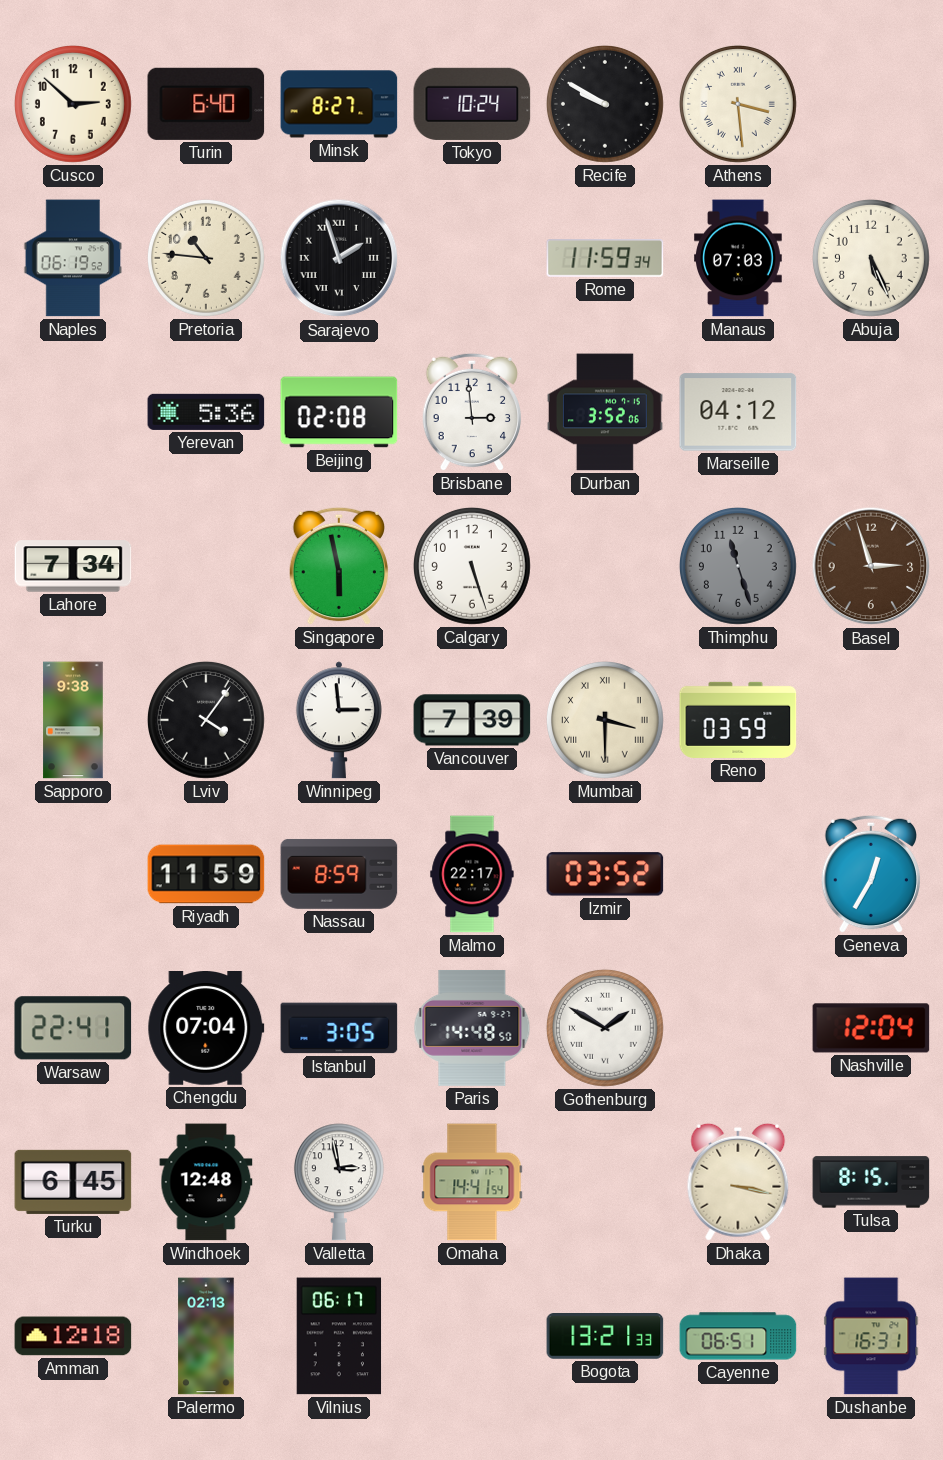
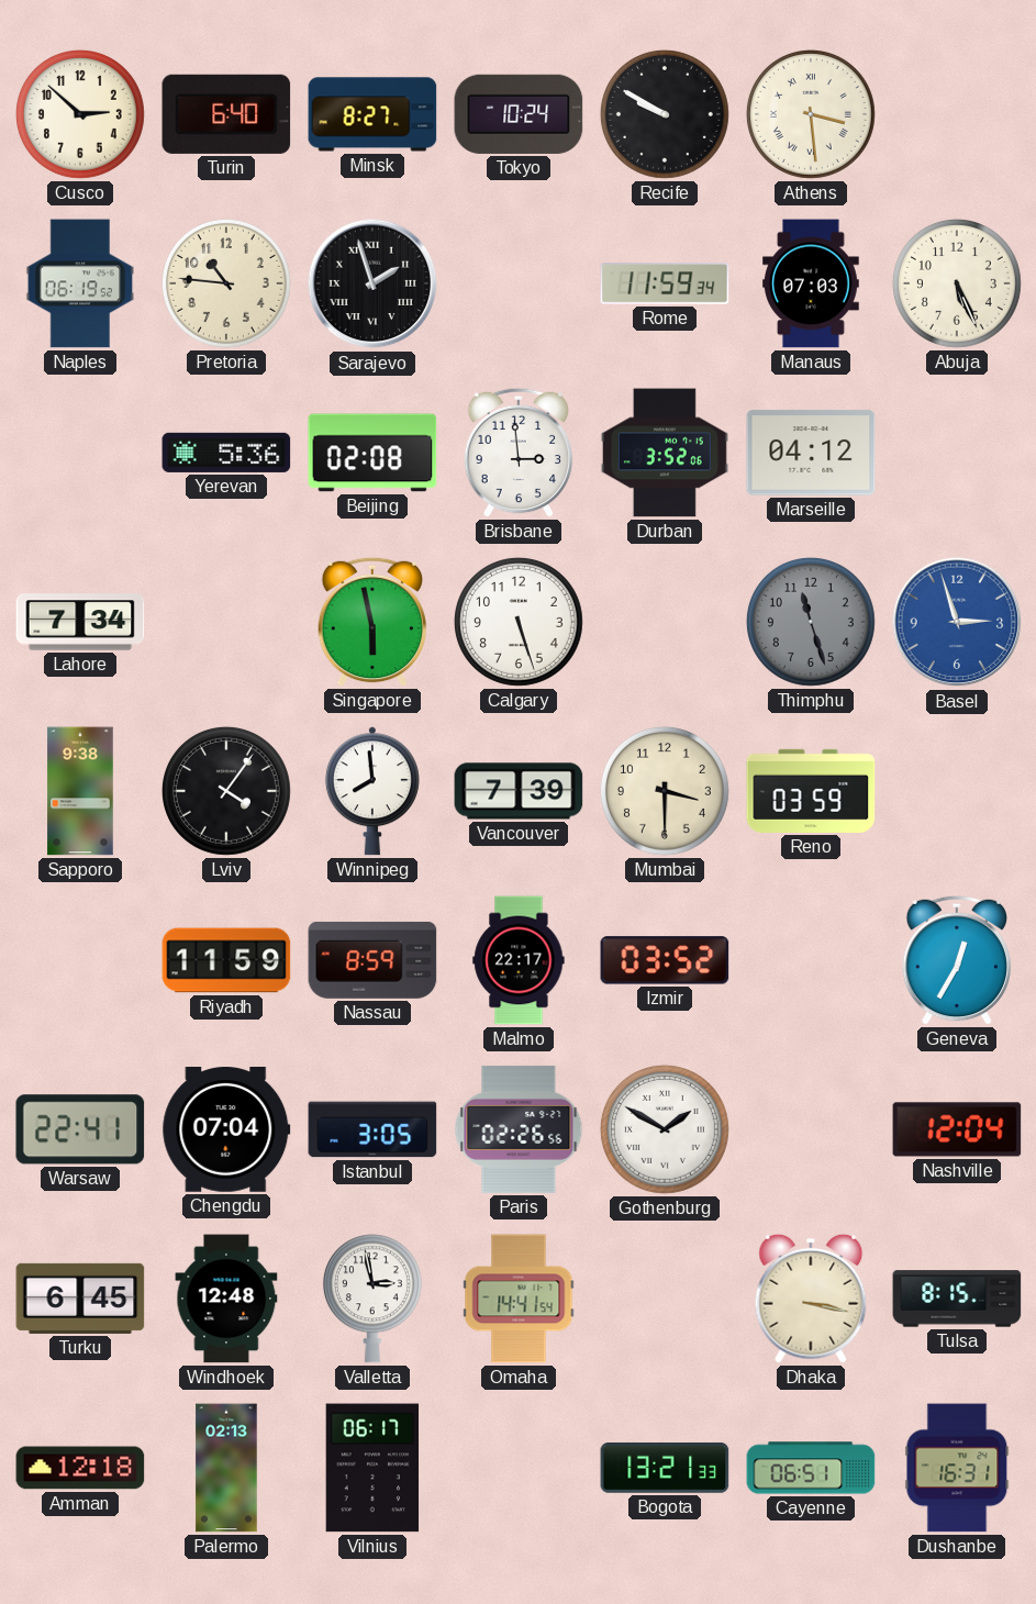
Basel dial: brown -> blue (957, 622)
Winnipeg: 2:59 -> 7:59 (372, 791)
Mumbai numerals: Roman -> Arabic (665, 791)
Paris: 14:48 -> 02:26 (519, 1129)
